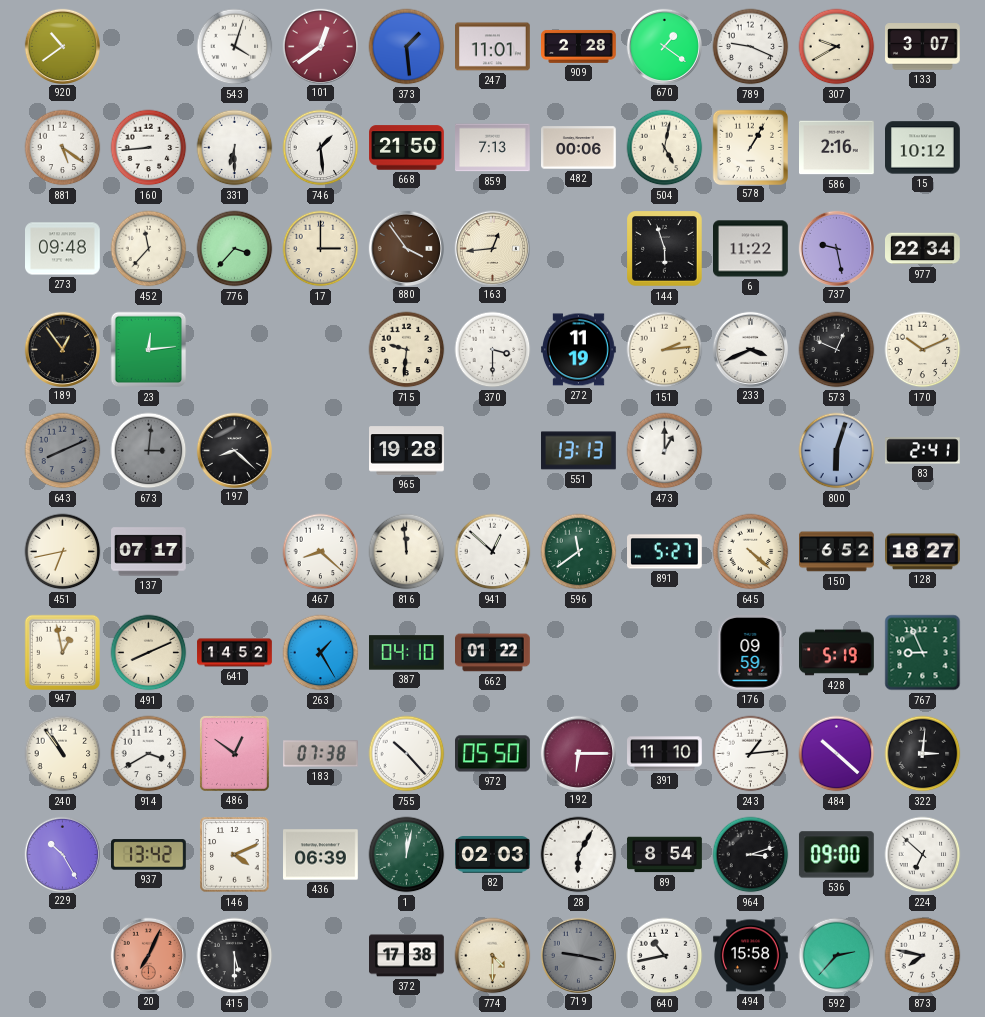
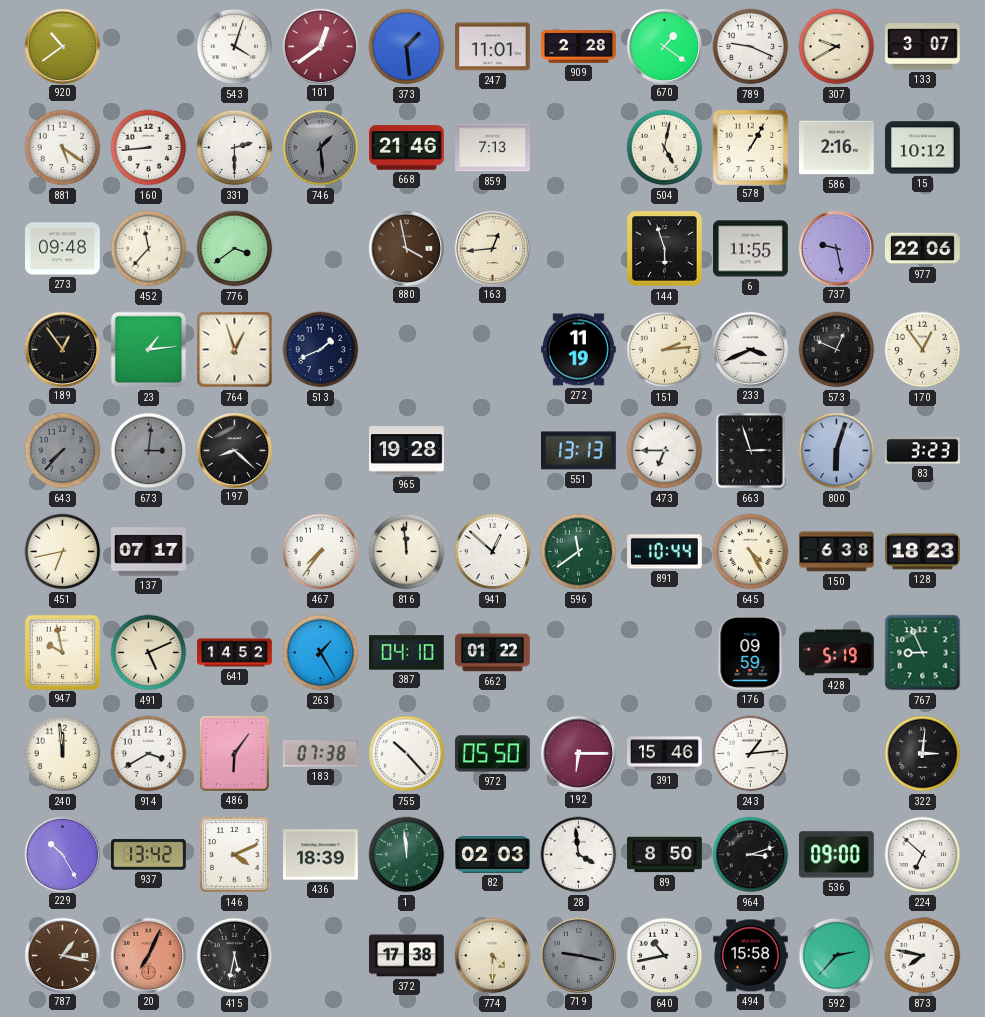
331: 6:30 -> 2:30 (235, 148)
746 dial: white -> grey (321, 148)
668: 21:50 -> 21:46 (407, 148)
482: 00:06 -> none (579, 148)
776: 3:37 -> 3:39 (235, 249)
17: 3:00 -> none (321, 249)
880: 3:54 -> 3:58 (406, 248)
6: 11:22 -> 11:55 (751, 249)
977: 22:34 -> 22:06 (923, 249)
23: 12:14 -> 1:14 (149, 350)
764: none -> 12:57 (235, 350)
513: none -> 1:41 (321, 350)
715: 9:31 -> none (407, 350)
370: 3:30 -> none (493, 350)
170: 10:11 -> 12:54 (923, 350)
643: 8:11 -> 7:37 (63, 451)
473: 1:00 -> 6:45 (665, 451)
663: none -> 2:57 (751, 451)
83: 2:41 -> 3:23 (923, 451)
467: 8:22 -> 7:36 (321, 552)
891: 5:27 -> 10:44 (665, 552)
645: 4:22 -> 4:25 (751, 552)
150: 6:52 -> 6:38 (837, 552)
128: 18:27 -> 18:23 (923, 552)
947: 12:58 -> 9:58 (62, 652)
491: 8:11 -> 5:11 (149, 653)
240: 10:54 -> 11:59 (63, 754)
486: 12:51 -> 6:06 (234, 754)
391: 11:10 -> 15:46 (665, 754)
484: 10:22 -> none (837, 754)
436: 06:39 -> 18:39 (321, 855)
1: 12:02 -> 11:59 (407, 855)
28: 6:05 -> 3:59 (579, 855)
89: 8:54 -> 8:50 (665, 855)
787: none -> 1:17 (62, 955)
415: 5:30 -> 5:32 (235, 956)
